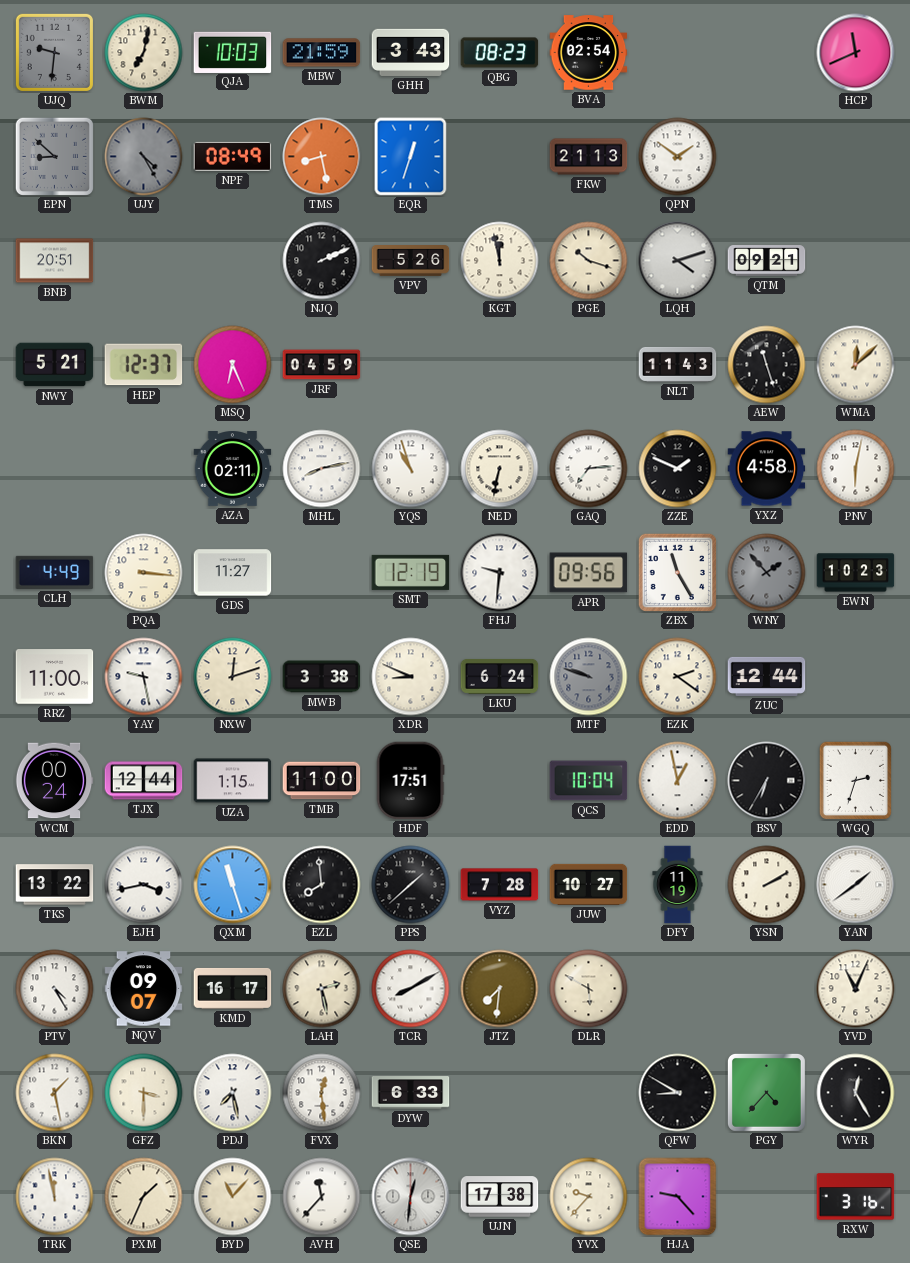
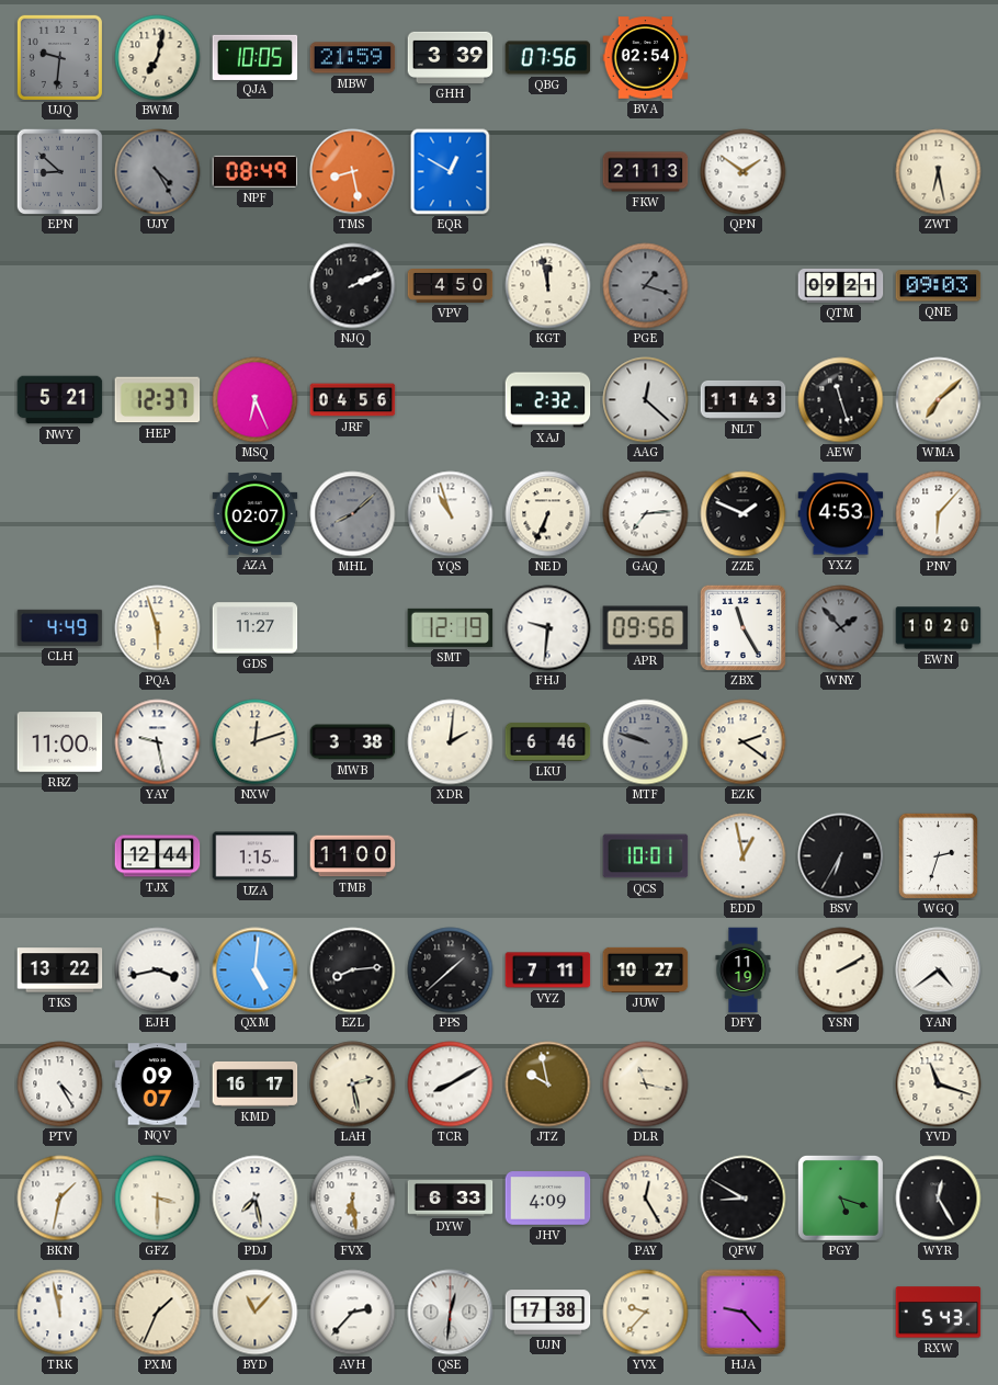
QJA: 10:03 -> 10:05 (256, 57)
GHH: 3:43 -> 3:39 (451, 57)
QBG: 08:23 -> 07:56 (548, 58)
HCP: 11:41 -> none (856, 53)
EQR: 12:33 -> 12:50 (451, 172)
ZWT: none -> 6:28 (939, 172)
BNB: 20:51 -> none (55, 261)
VPV: 5:26 -> 4:50 (451, 286)
PGE: 10:18 -> 1:18 (646, 286)
PGE dial: cream -> grey (646, 286)
LQH: 4:12 -> none (678, 261)
QNE: none -> 09:03 (939, 286)
JRF: 04:59 -> 04:56 (353, 400)
XAJ: none -> 2:32 (548, 400)
AAG: none -> 12:22 (646, 400)
WMA: 12:08 -> 7:08 (939, 400)
AZA: 02:11 -> 02:07 (256, 514)
MHL: 8:13 -> 8:08 (353, 514)
MHL dial: white -> grey (353, 514)
NED: 6:32 -> 6:34 (548, 514)
YXZ: 4:58 -> 4:53 (841, 514)
PNV: 6:02 -> 6:07 (939, 514)
PQA: 3:16 -> 5:57 (158, 628)
EWN: 10:23 -> 10:20 (939, 628)
XDR: 8:49 -> 2:01 (451, 742)
LKU: 6:24 -> 6:46 (548, 741)
ZUC: 12:44 -> none (767, 676)
WCM: 00:24 -> none (54, 781)
HDF: 17:51 -> none (410, 781)
QCS: 10:04 -> 10:01 (646, 856)
QXM: 11:27 -> 5:01 (256, 970)
EZL: 7:59 -> 8:14 (353, 970)
VYZ: 7:28 -> 7:11 (548, 970)
YAN: 1:39 -> 4:39 (939, 970)
JTZ: 7:31 -> 9:58 (548, 1085)
DLR: 5:50 -> 11:17 (646, 1085)
YVD: 11:04 -> 11:18 (939, 1085)
BKN: 1:28 -> 1:32 (60, 1199)
FVX: 12:29 -> 6:29 (353, 1199)
JHV: none -> 4:09 (548, 1199)
PAY: none -> 12:25 (646, 1199)
PGY: 4:37 -> 5:18 (840, 1197)
AVH: 11:37 -> 2:37 (353, 1313)
RXW: 3:16 -> 5:43 (939, 1313)
